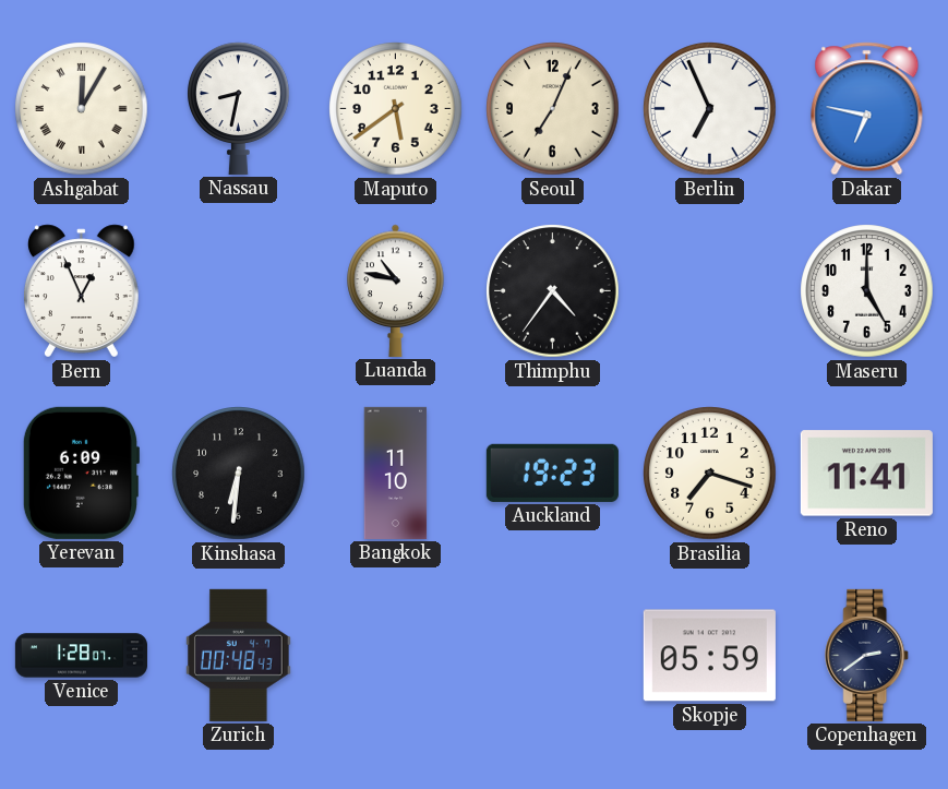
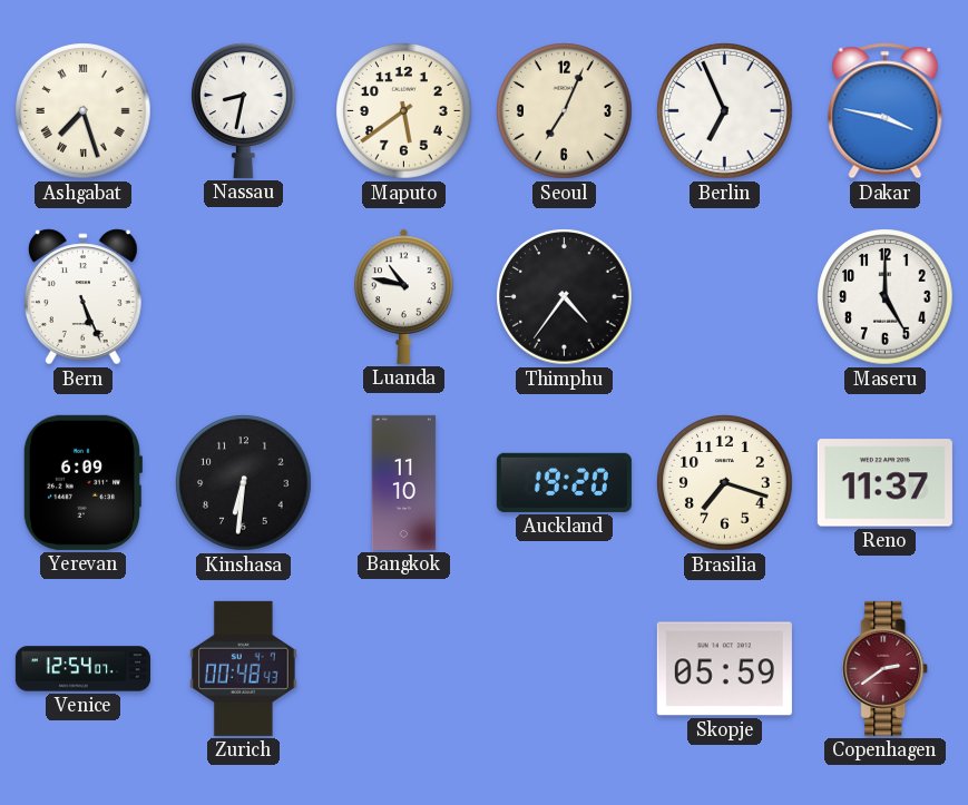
Ashgabat: 12:05 -> 7:27 (84, 111)
Dakar: 6:47 -> 3:47 (886, 111)
Bern: 12:56 -> 5:26 (84, 297)
Auckland: 19:23 -> 19:20 (564, 482)
Reno: 11:41 -> 11:37 (884, 483)
Venice: 1:28 -> 12:54 (82, 669)
Copenhagen dial: navy -> burgundy (886, 668)
